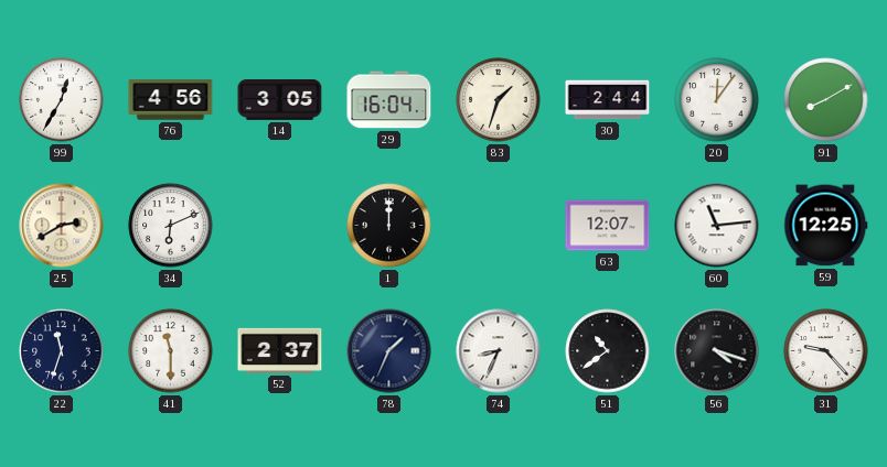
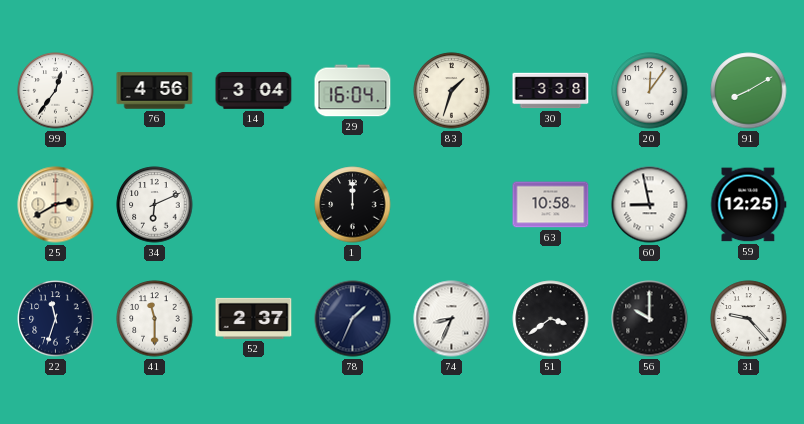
99: 12:35 -> 12:36 (56, 91)
14: 3:05 -> 3:04 (254, 91)
30: 2:44 -> 3:38 (551, 91)
63: 12:07 -> 10:58 (551, 205)
60: 11:14 -> 8:58 (650, 205)
51: 10:39 -> 3:39 (551, 319)
56: 4:18 -> 10:00 (650, 319)
